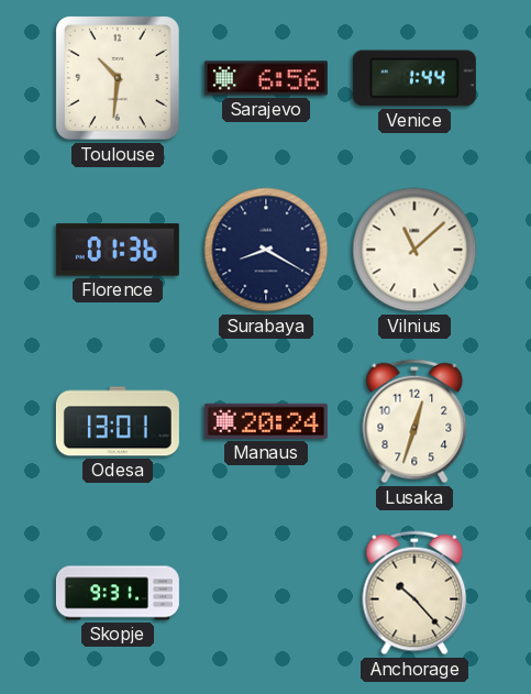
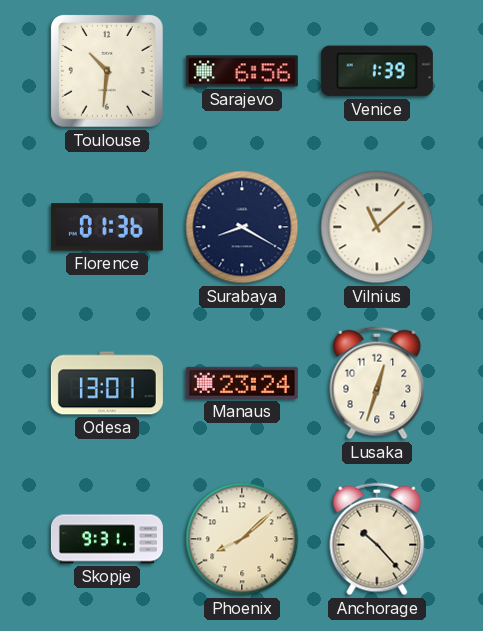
Venice: 1:44 -> 1:39 (377, 71)
Manaus: 20:24 -> 23:24 (242, 383)
Phoenix: none -> 8:08 (242, 539)
